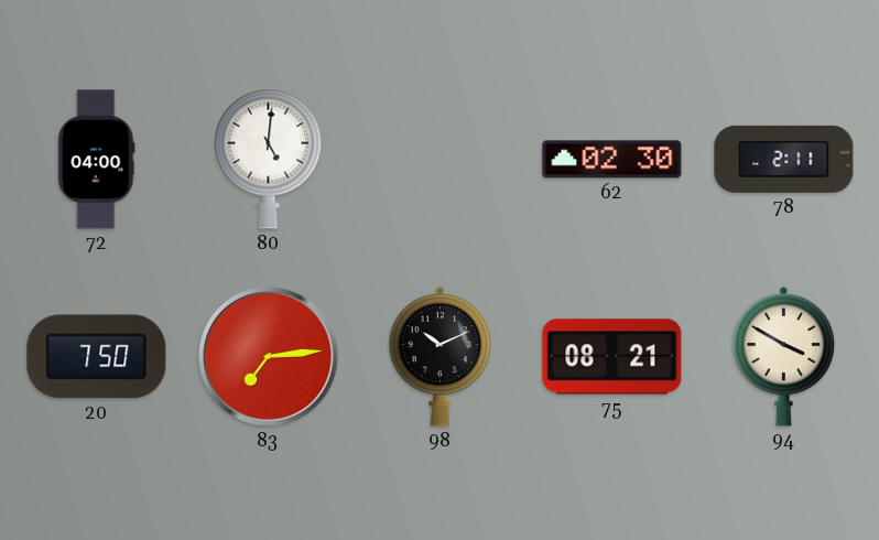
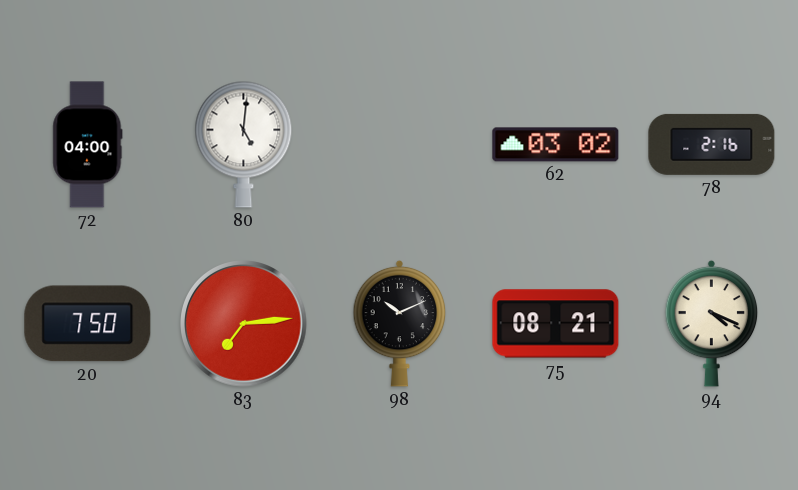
62: 02:30 -> 03:02 (556, 145)
78: 2:11 -> 2:16 (712, 144)
94: 3:50 -> 4:19 (712, 323)
